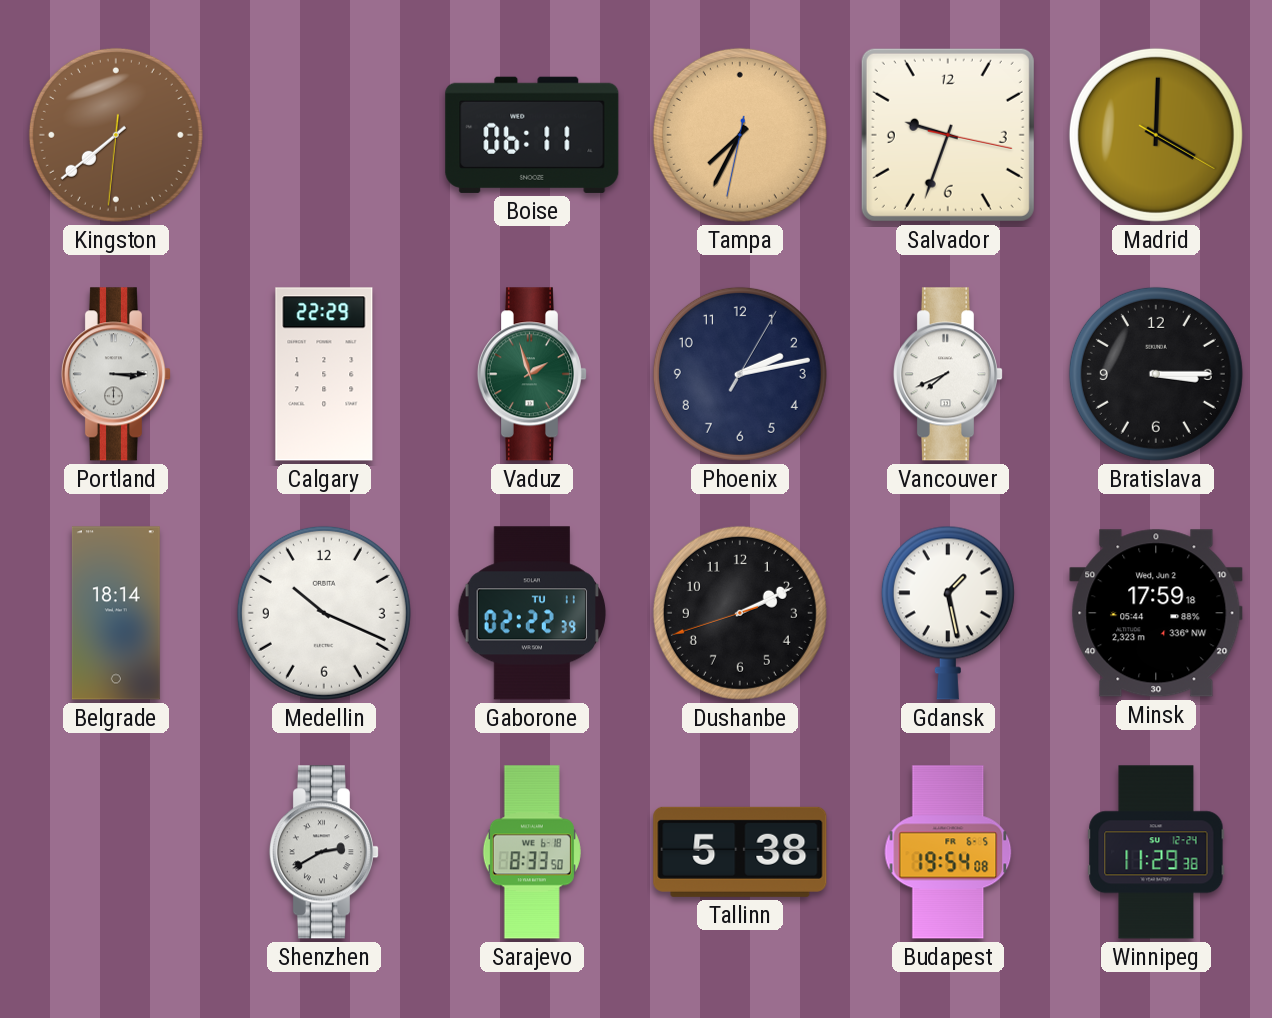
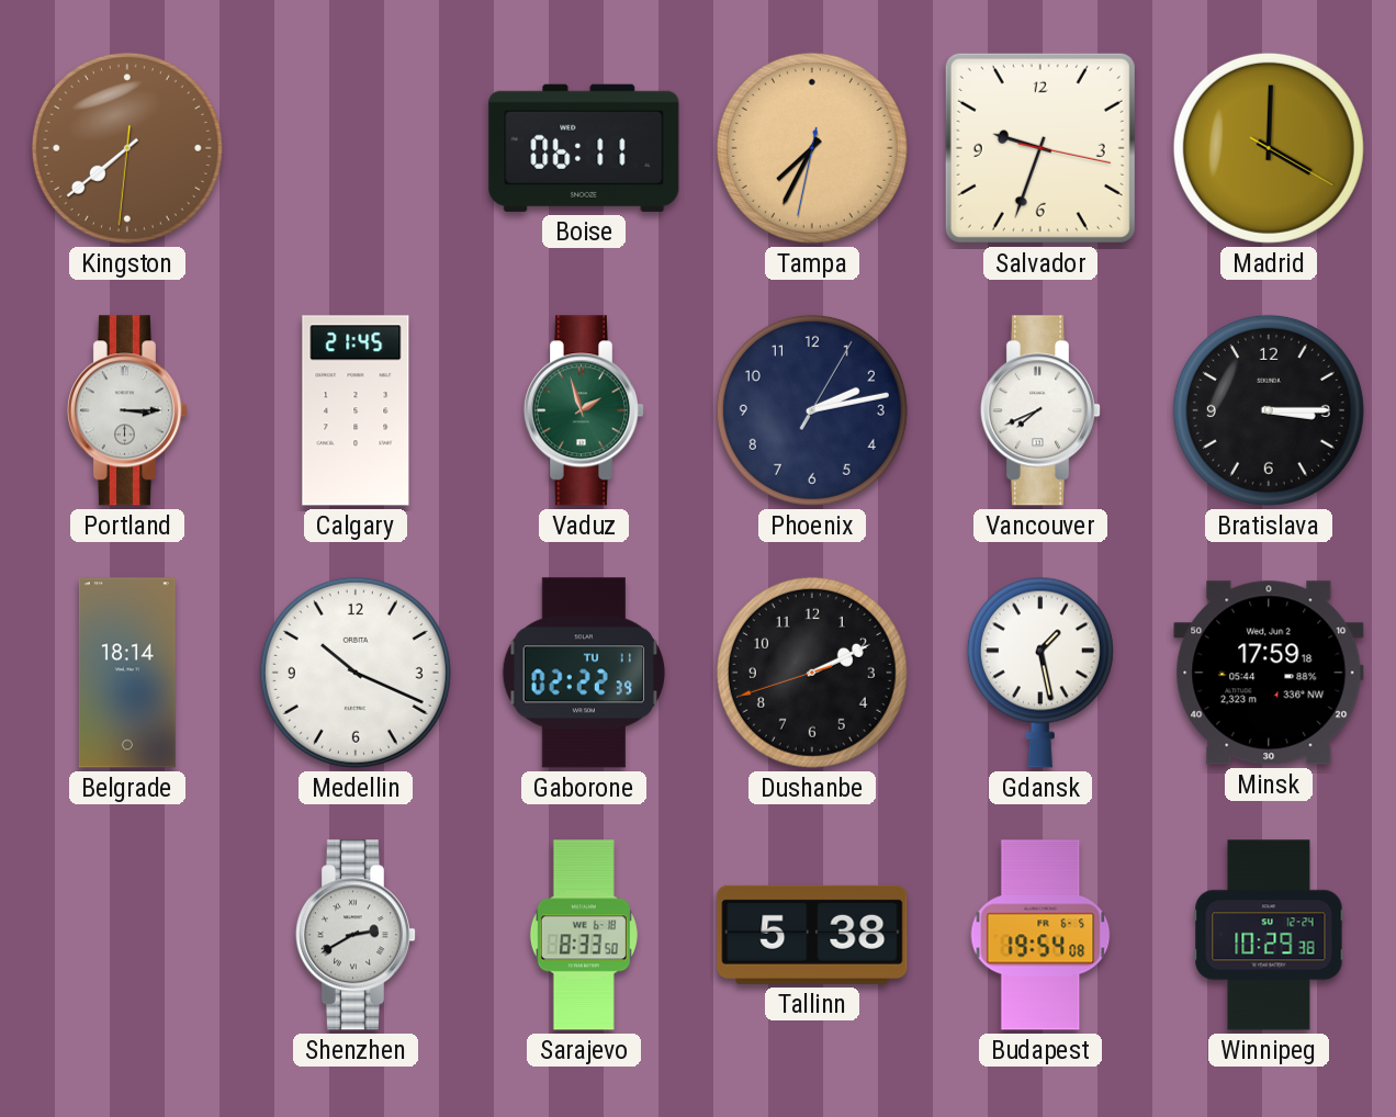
Calgary: 22:29 -> 21:45 (356, 410)
Winnipeg: 11:29 -> 10:29 (1269, 935)
